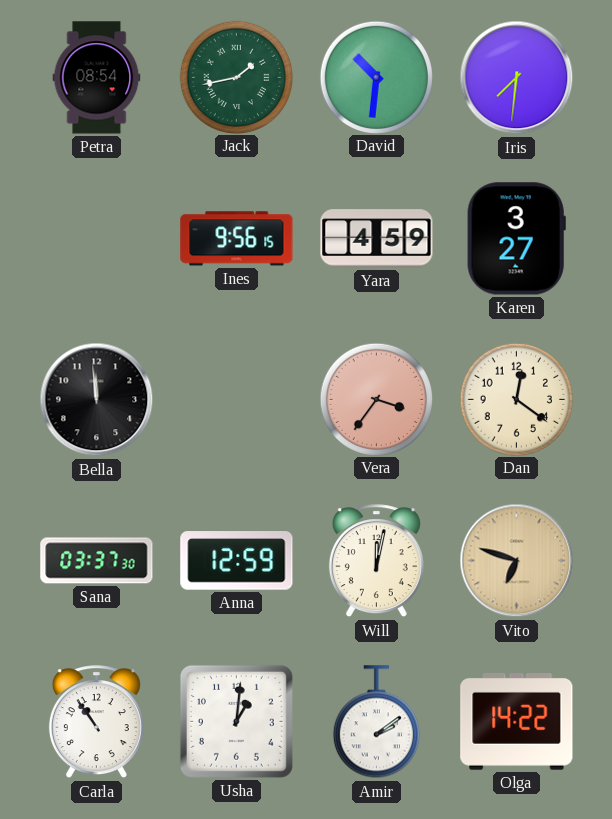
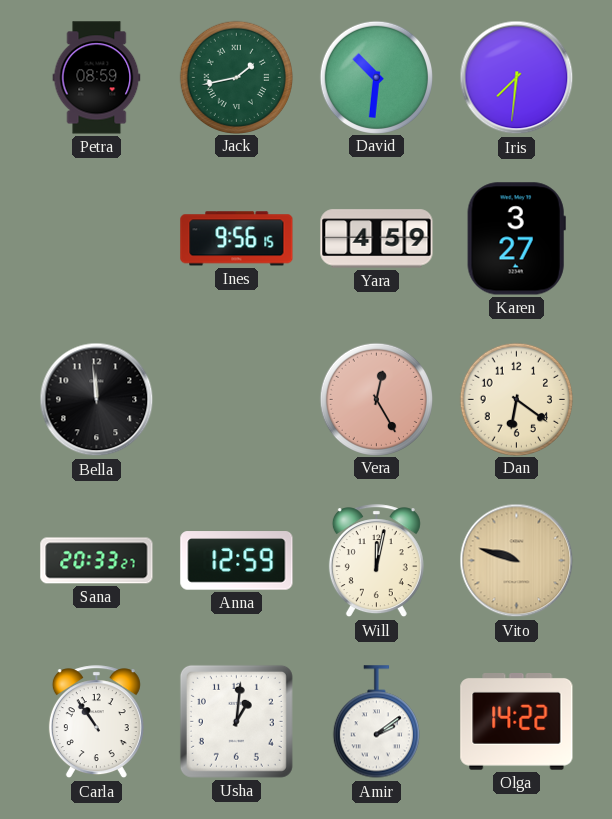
Petra: 08:54 -> 08:59 (97, 78)
Vera: 3:36 -> 12:25 (376, 399)
Dan: 12:21 -> 6:21 (516, 399)
Sana: 03:37 -> 20:33 (97, 561)
Vito: 6:48 -> 9:48 (517, 561)
